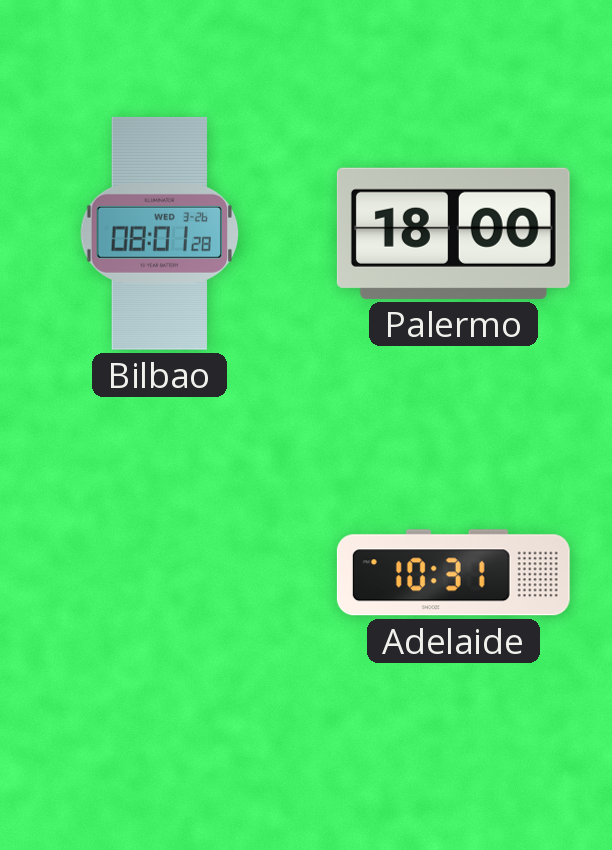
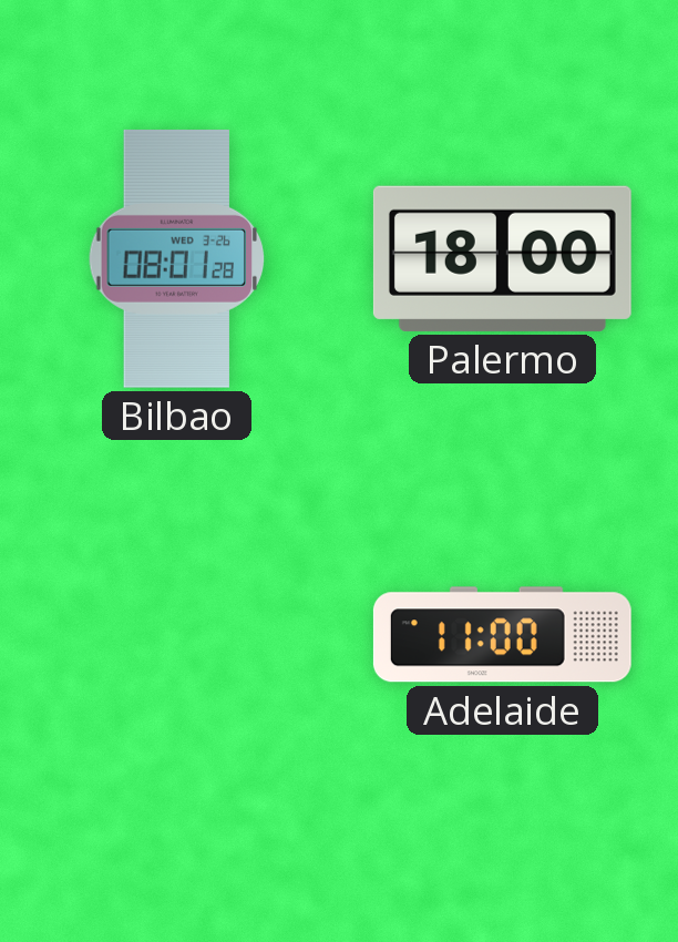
Adelaide: 10:31 -> 11:00 (502, 635)
